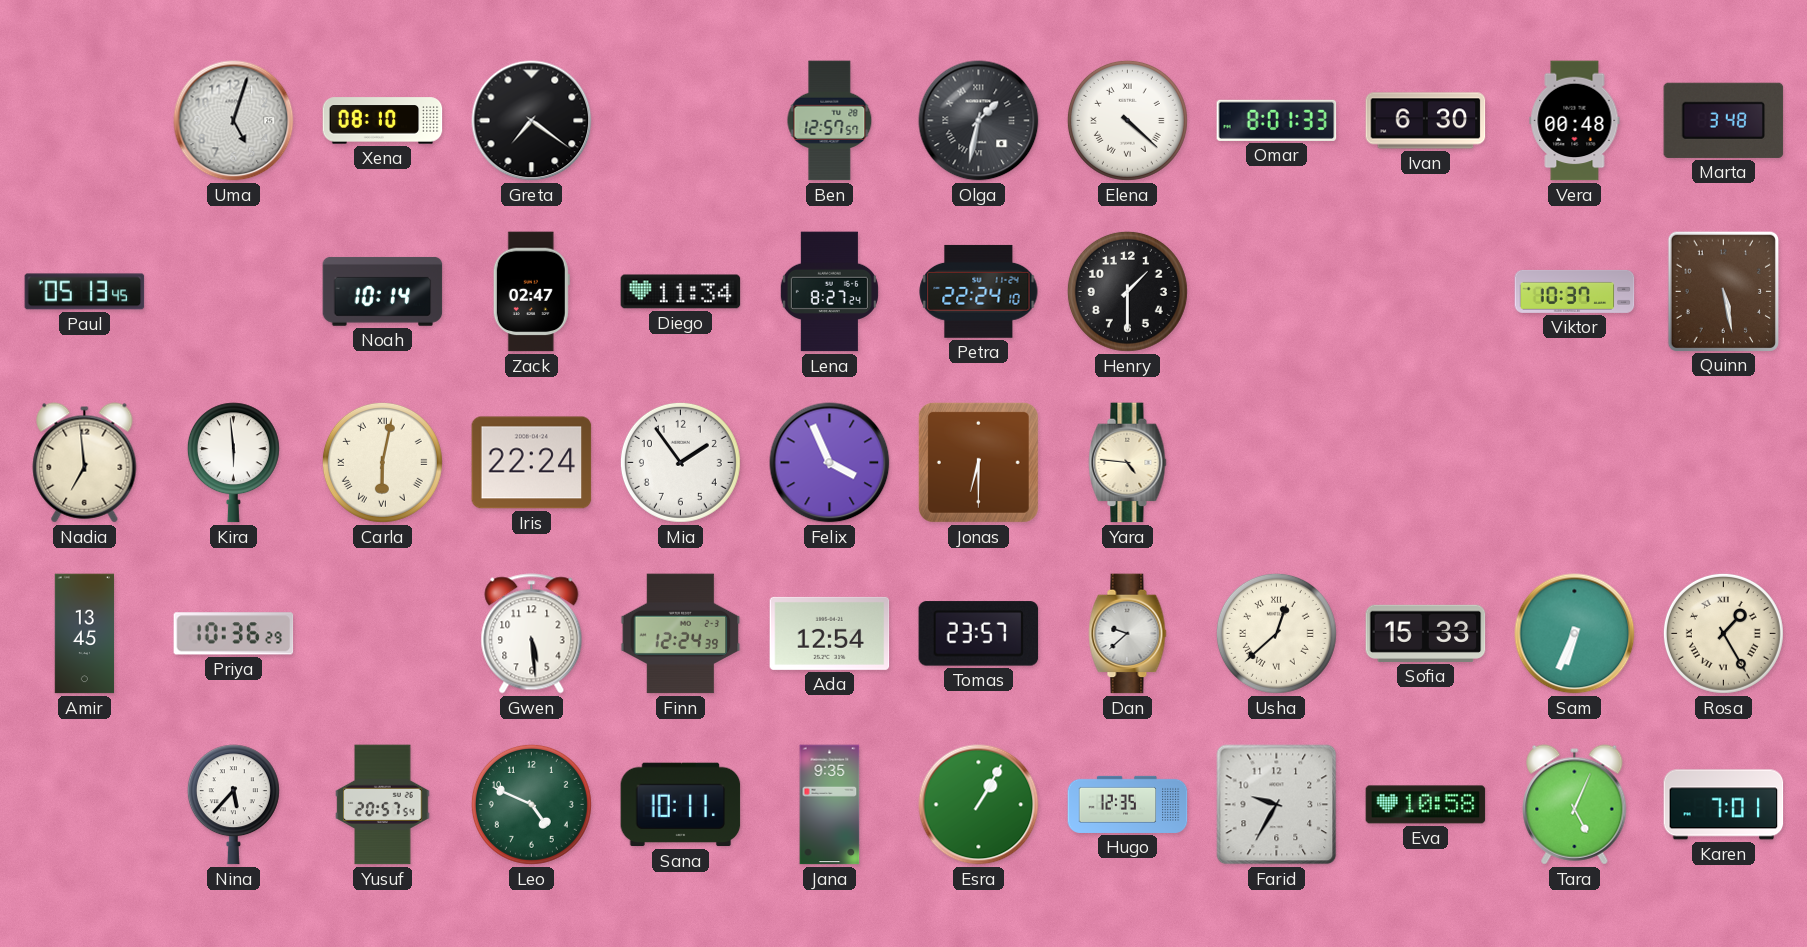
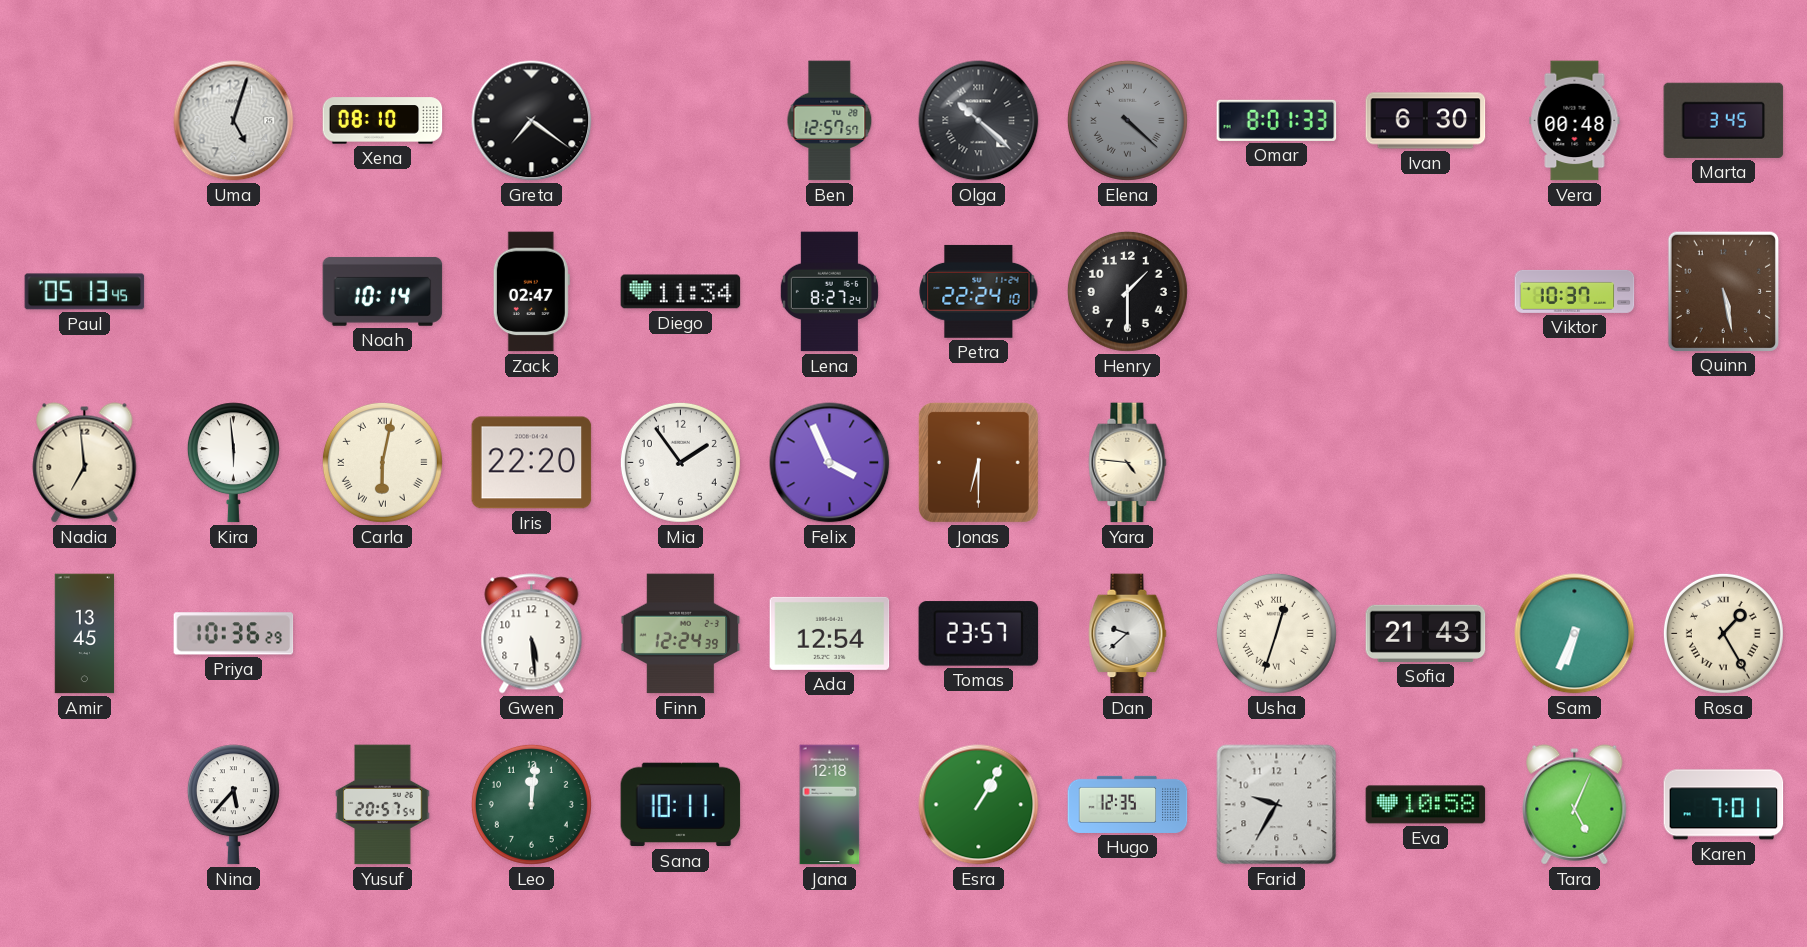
Olga: 1:32 -> 10:22 (979, 121)
Elena dial: white -> grey (1127, 120)
Marta: 3:48 -> 3:45 (1724, 120)
Iris: 22:24 -> 22:20 (532, 463)
Usha: 12:38 -> 12:33 (1276, 633)
Sofia: 15:33 -> 21:43 (1426, 633)
Leo: 4:49 -> 12:01 (531, 804)
Jana: 9:35 -> 12:18 (830, 805)
